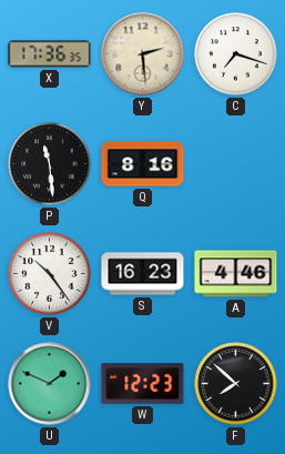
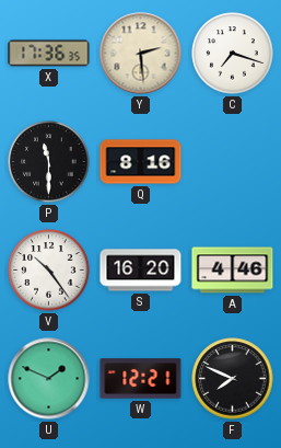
P: 11:29 -> 11:30 (49, 162)
S: 16:23 -> 16:20 (141, 271)
W: 12:23 -> 12:21 (141, 379)
F: 7:52 -> 7:49 (233, 379)
